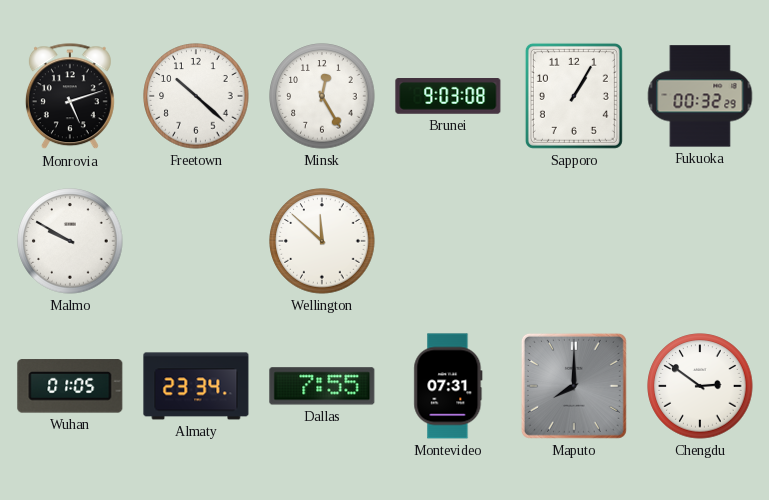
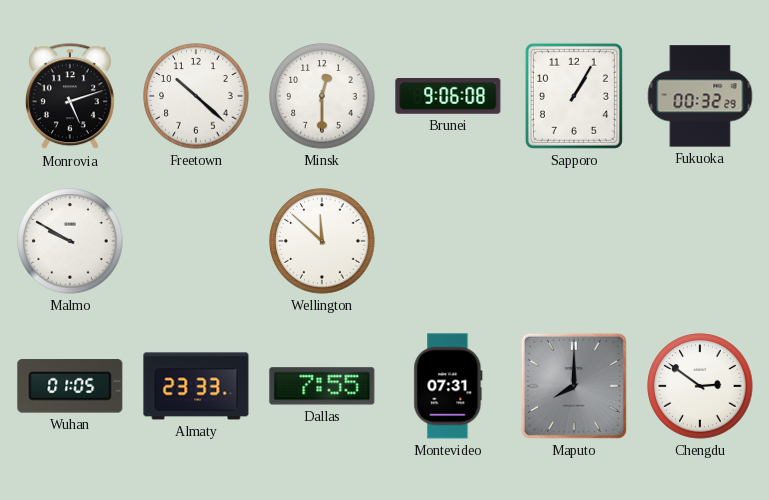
Minsk: 12:25 -> 12:30 (322, 96)
Brunei: 9:03 -> 9:06 (448, 97)
Almaty: 23:34 -> 23:33 (196, 386)
